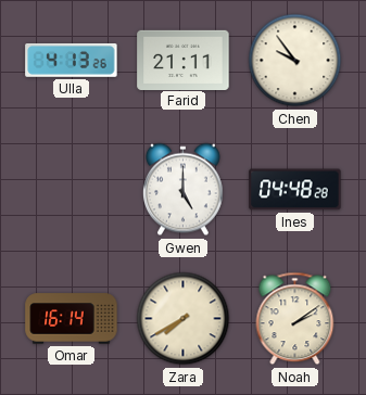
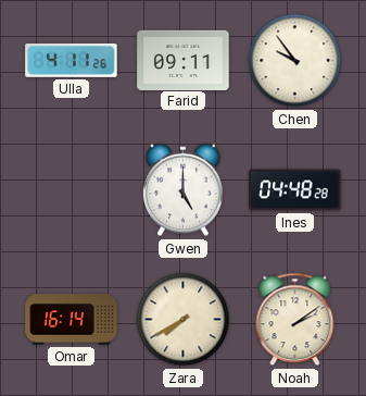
Ulla: 4:13 -> 4:11 (72, 60)
Farid: 21:11 -> 09:11 (184, 60)
